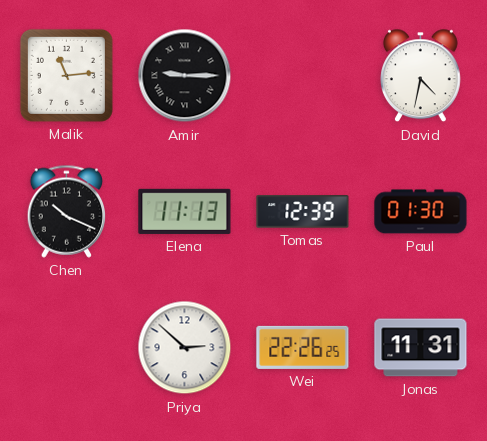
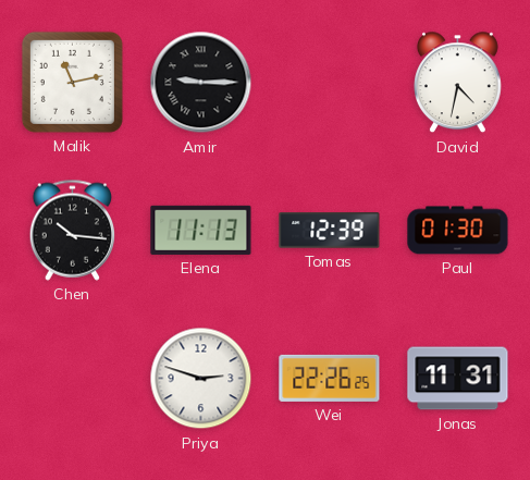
Malik: 11:14 -> 11:13 (72, 82)
Chen: 10:19 -> 10:16 (73, 230)
Priya: 2:52 -> 2:48 (201, 379)
